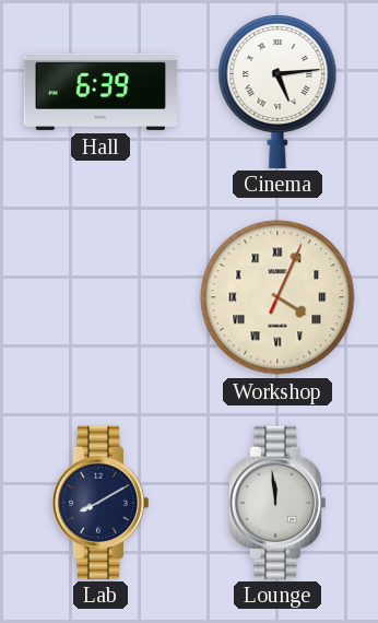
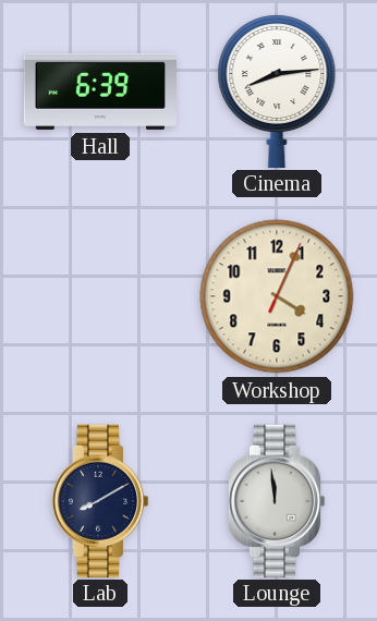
Cinema: 5:14 -> 8:14 (277, 92)
Workshop numerals: Roman -> Arabic (277, 296)
